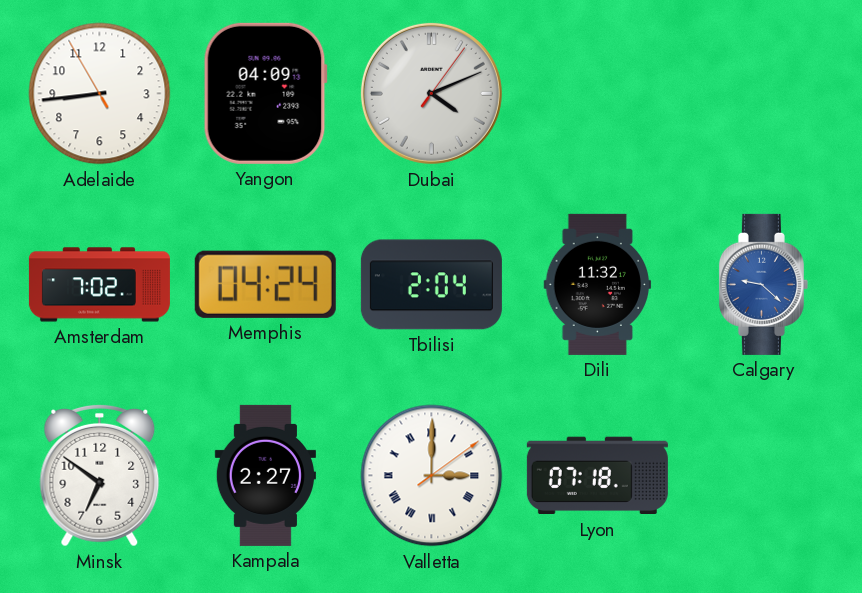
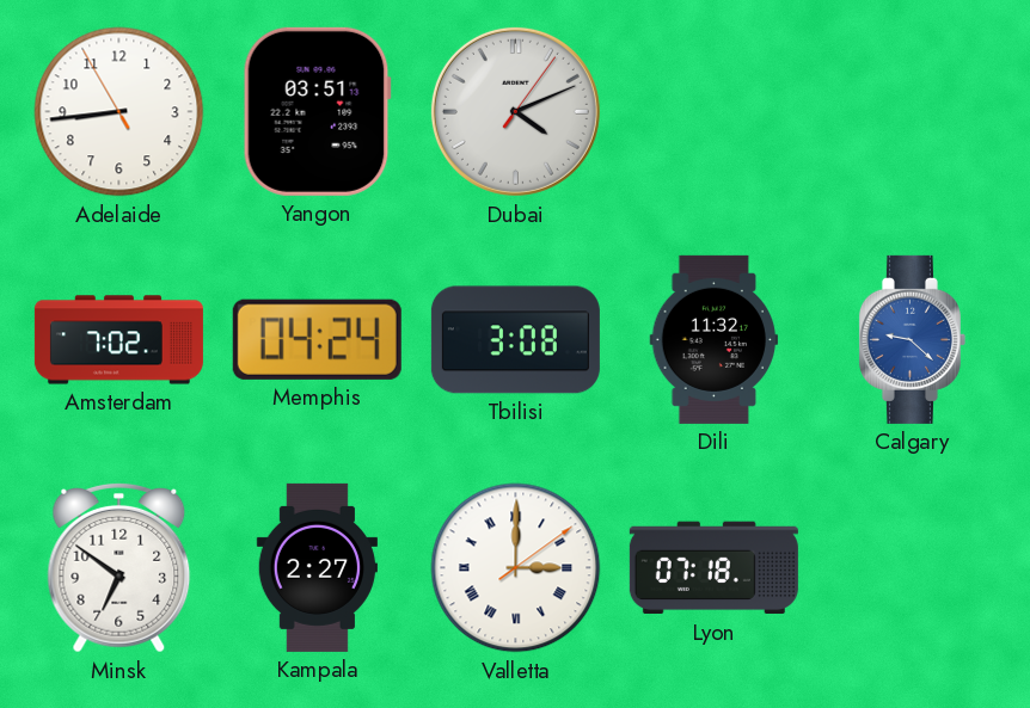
Yangon: 04:09 -> 03:51 (317, 111)
Tbilisi: 2:04 -> 3:08 (515, 340)
